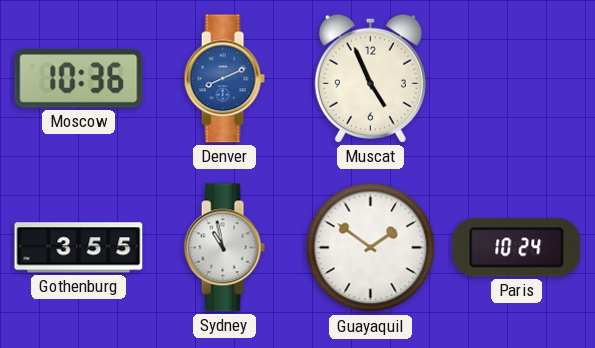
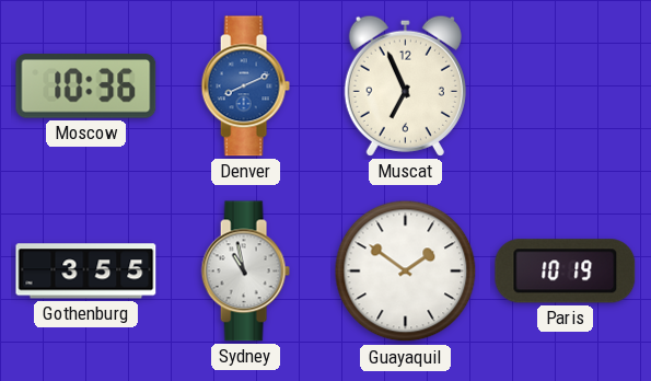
Muscat: 4:56 -> 6:56 (405, 85)
Paris: 10:24 -> 10:19 (566, 272)
